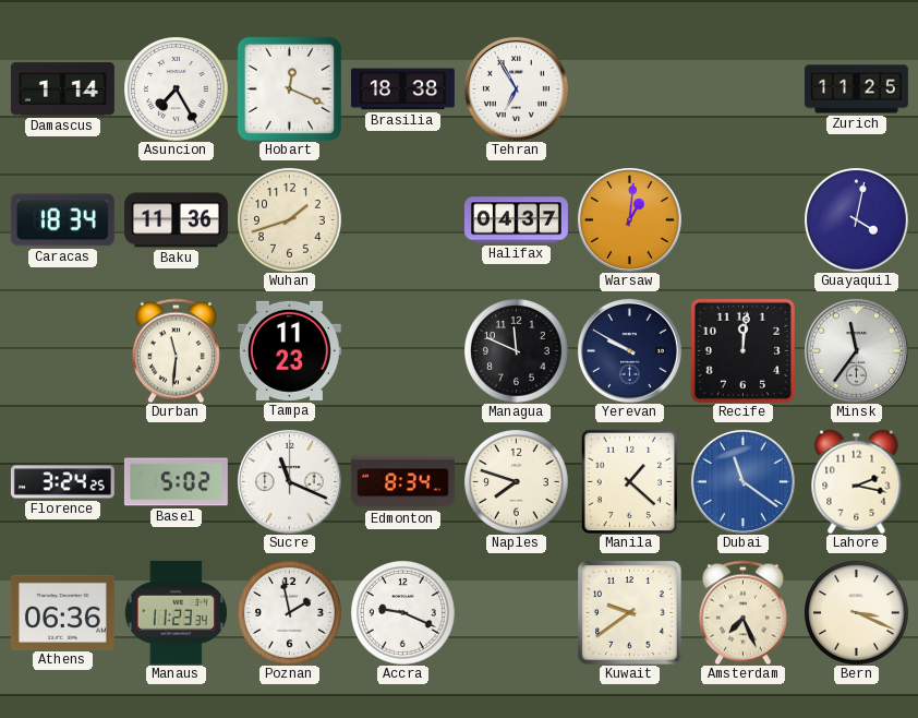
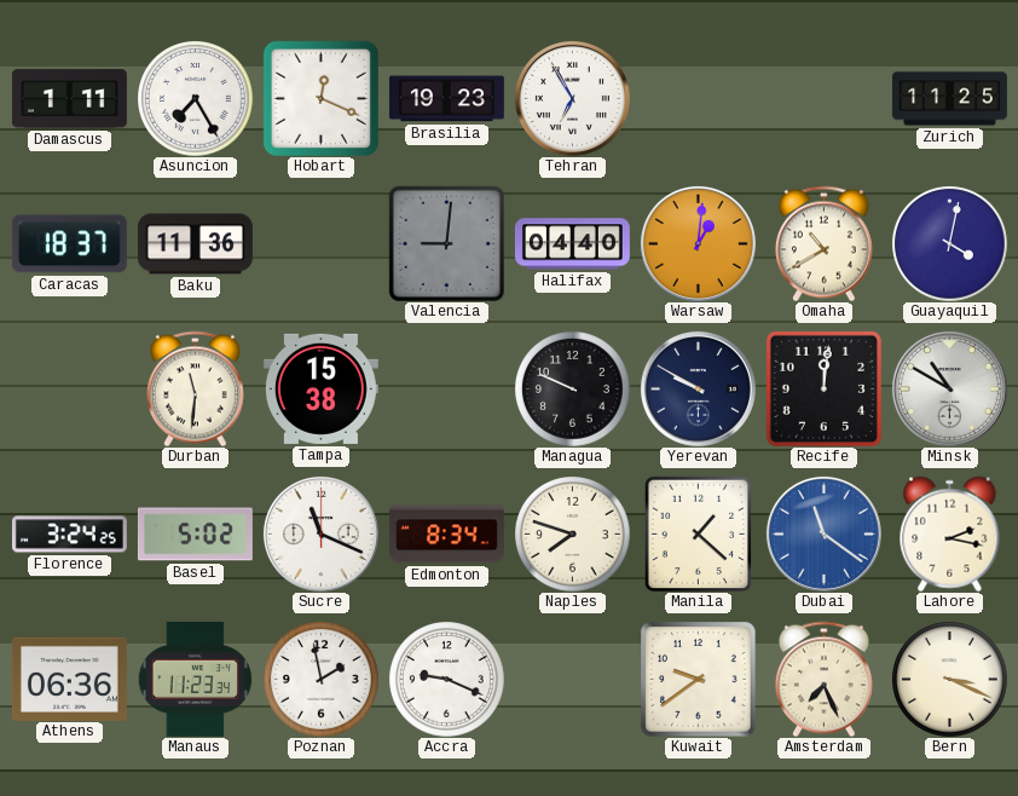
Damascus: 1:14 -> 1:11 (69, 99)
Brasilia: 18:38 -> 19:23 (446, 99)
Caracas: 18:34 -> 18:37 (69, 244)
Wuhan: 1:42 -> none (290, 220)
Valencia: none -> 9:01 (446, 243)
Halifax: 04:37 -> 04:40 (572, 244)
Omaha: none -> 10:40 (823, 243)
Tampa: 11:23 -> 15:38 (320, 388)
Managua: 11:49 -> 9:49 (573, 390)
Minsk: 11:36 -> 10:50 (949, 388)
